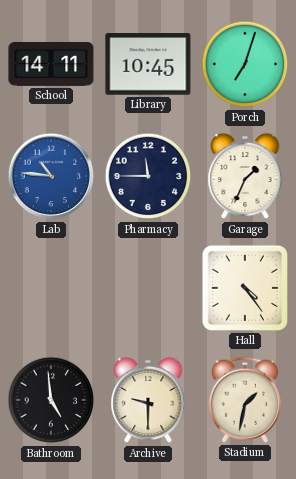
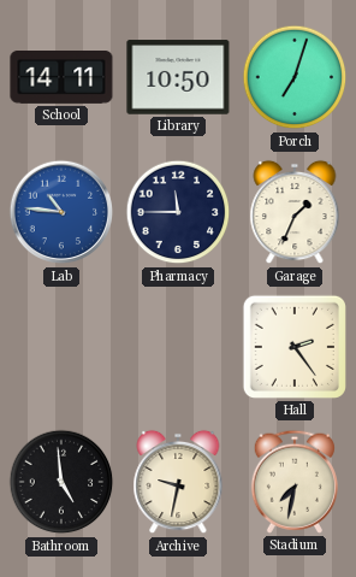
Library: 10:45 -> 10:50 (178, 77)
Hall: 4:24 -> 2:24 (295, 347)
Archive: 9:30 -> 9:32 (178, 482)
Stadium: 1:32 -> 7:32 (293, 482)
